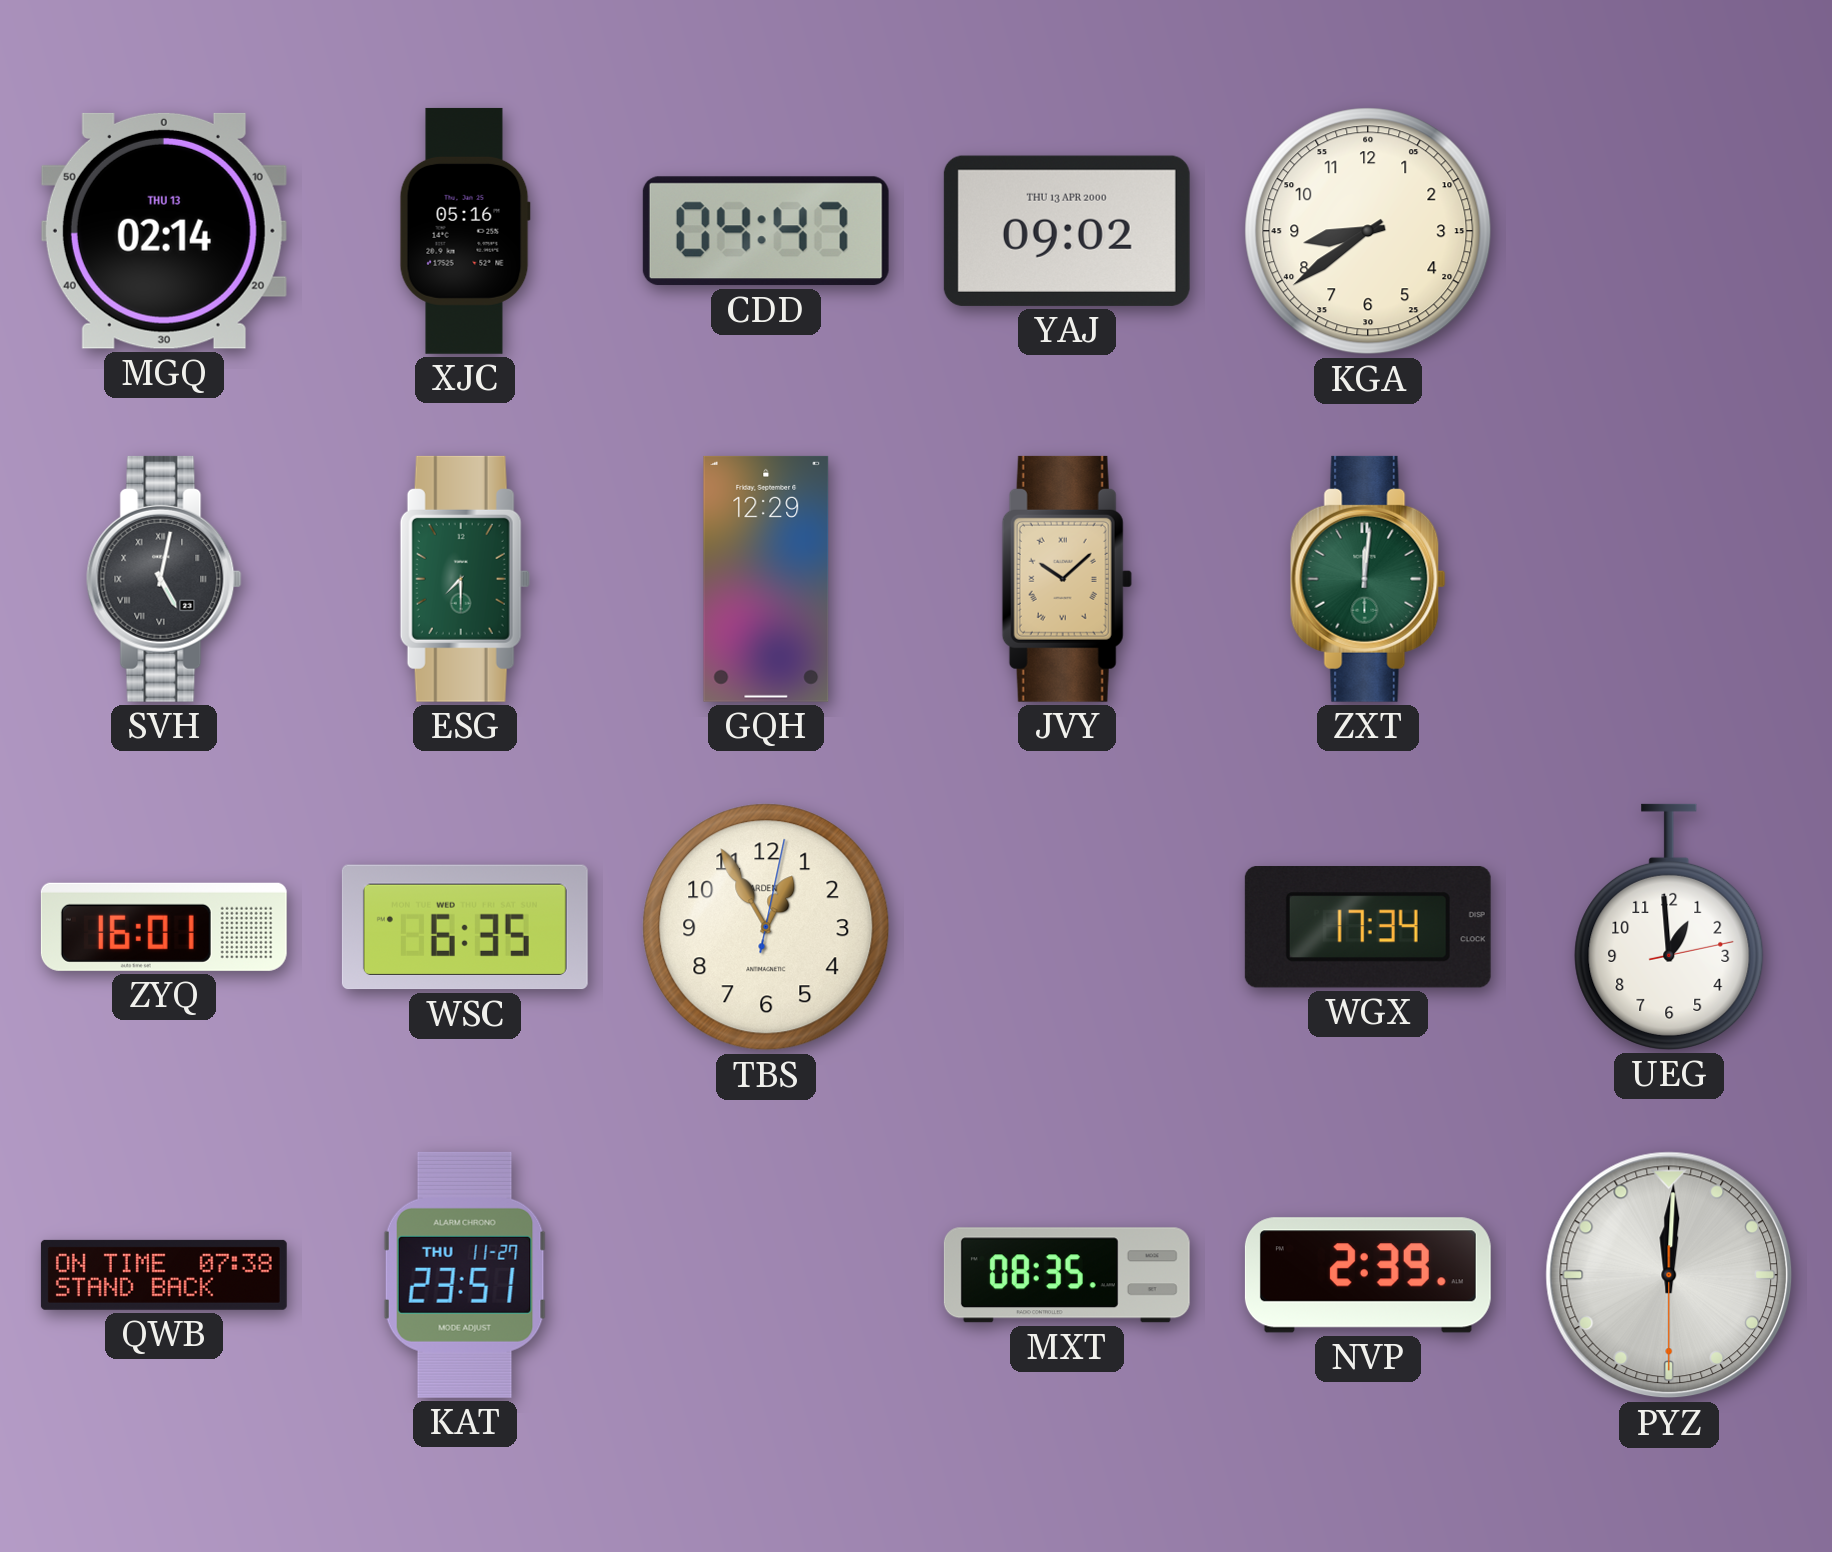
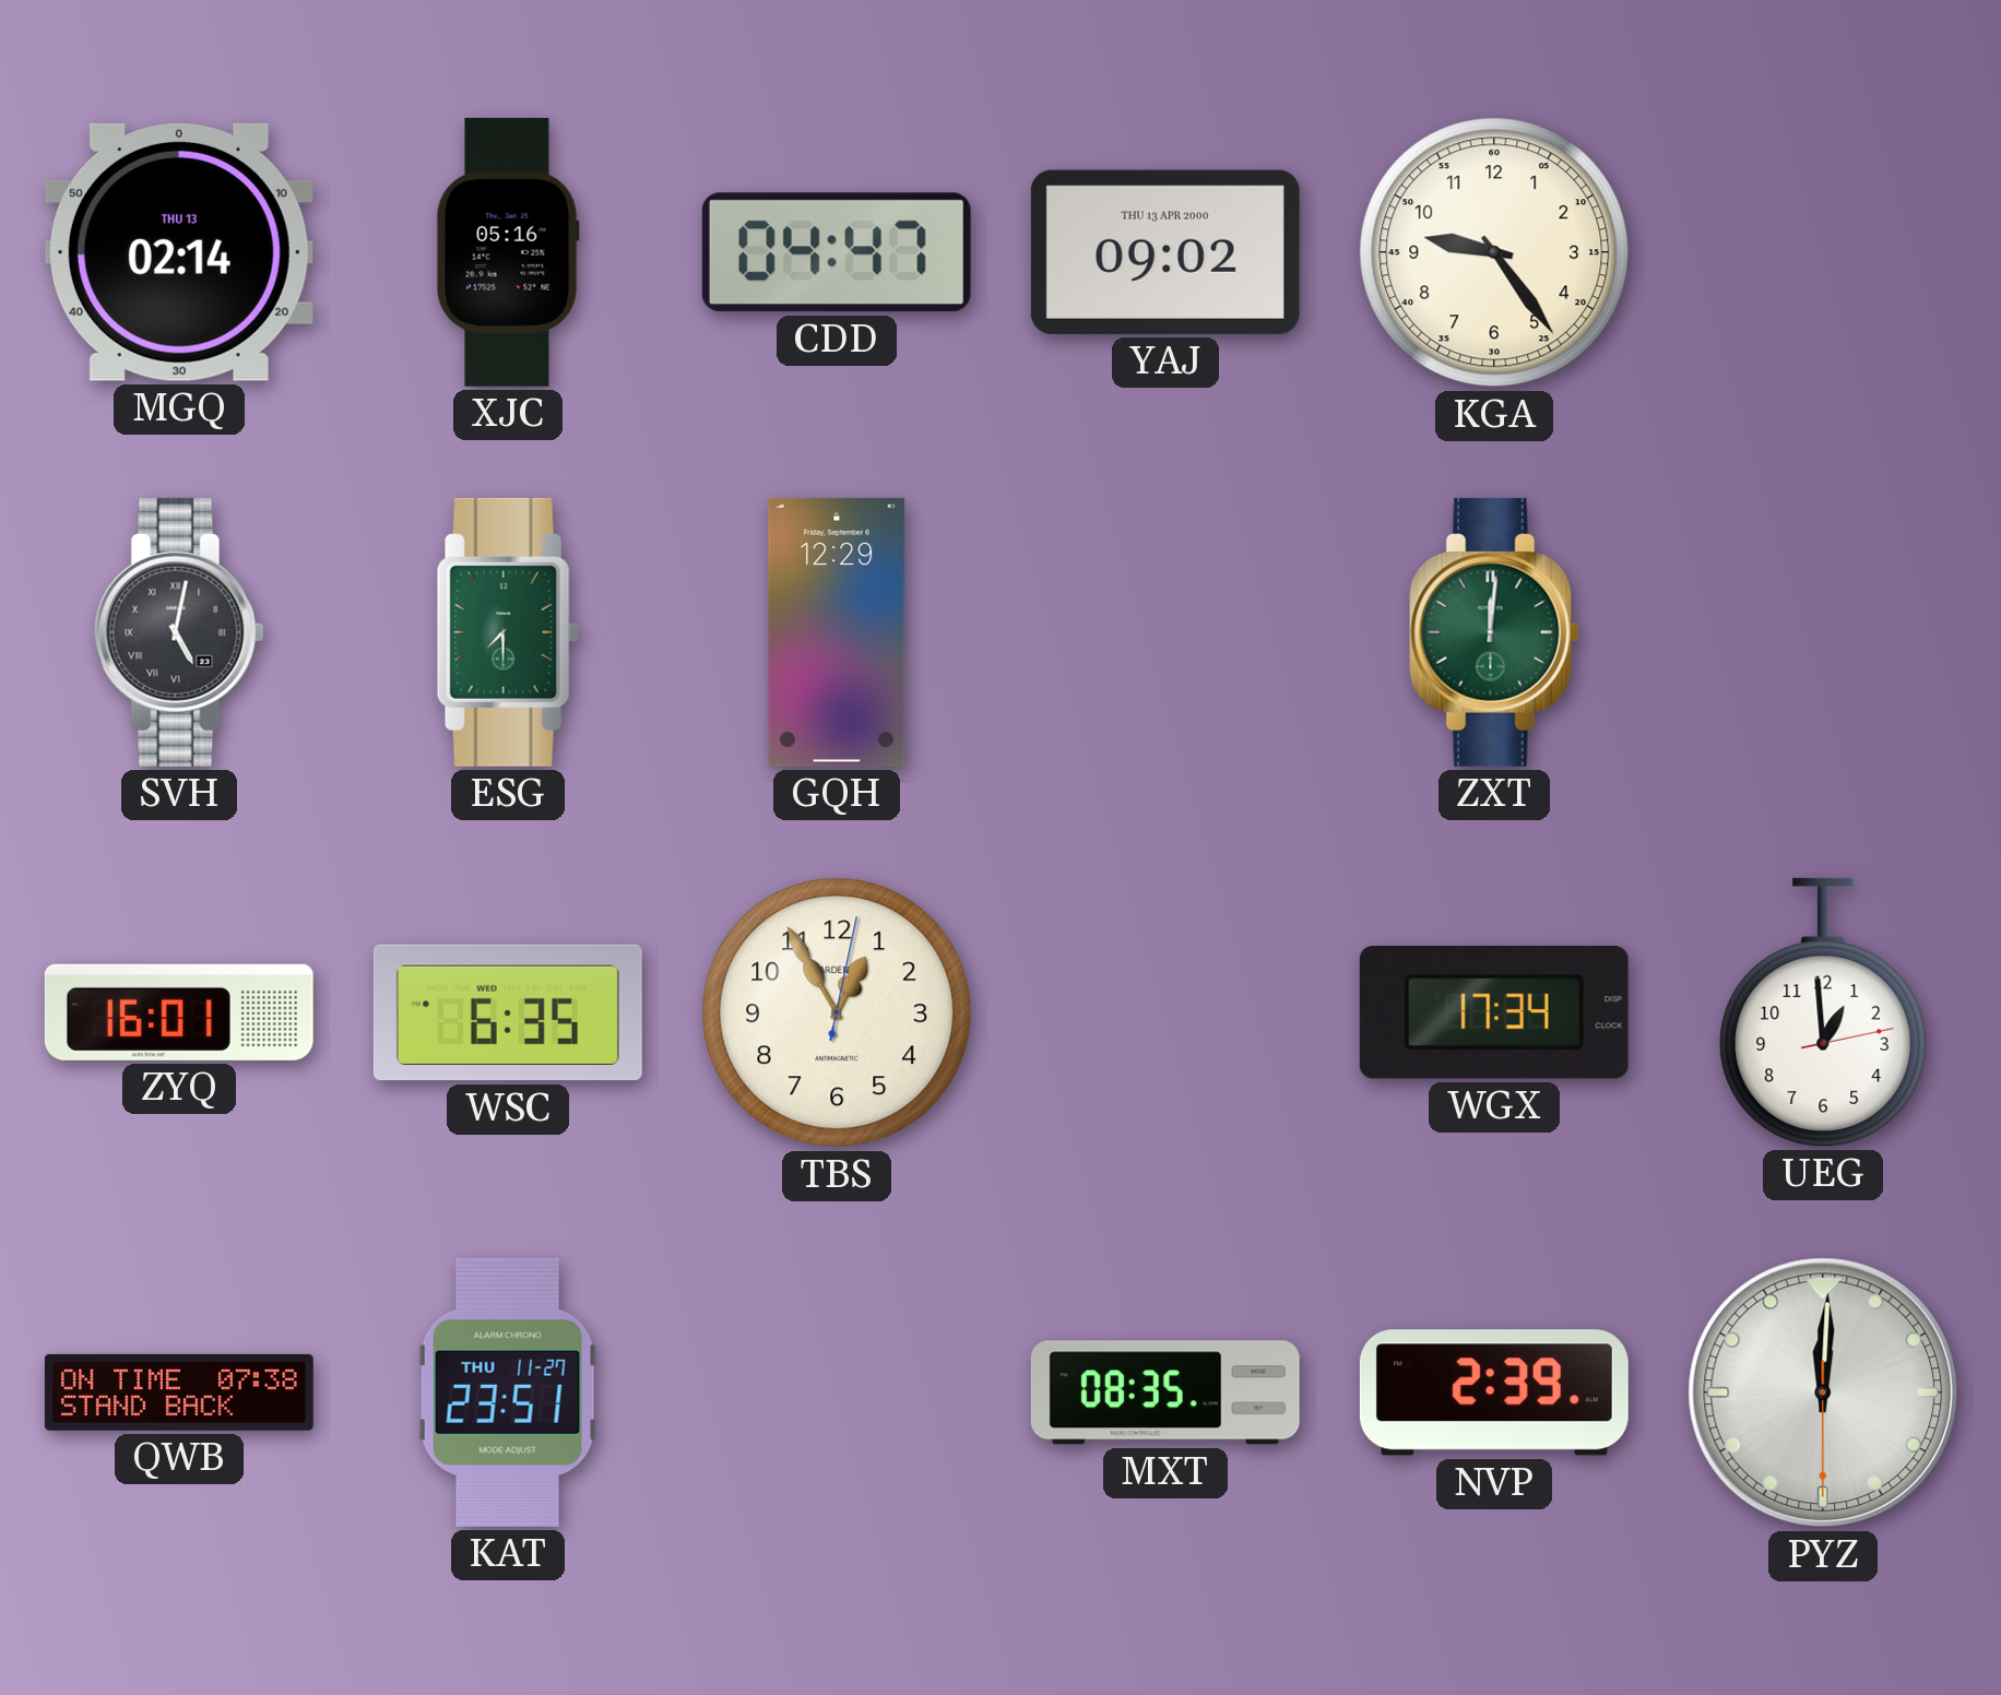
KGA: 8:39 -> 9:24 (1494, 252)
JVY: 10:08 -> none (1067, 579)
